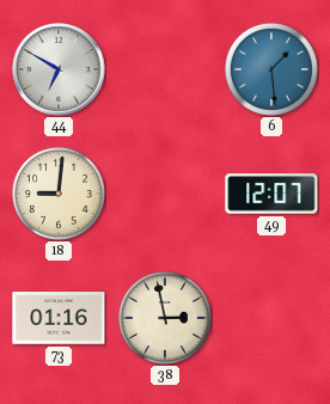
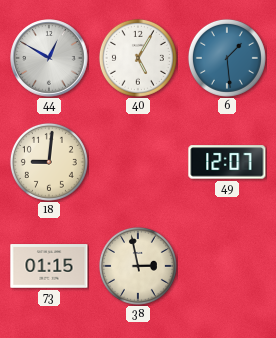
44: 6:50 -> 12:50 (49, 58)
40: none -> 5:05 (138, 58)
73: 01:16 -> 01:15 (49, 266)
